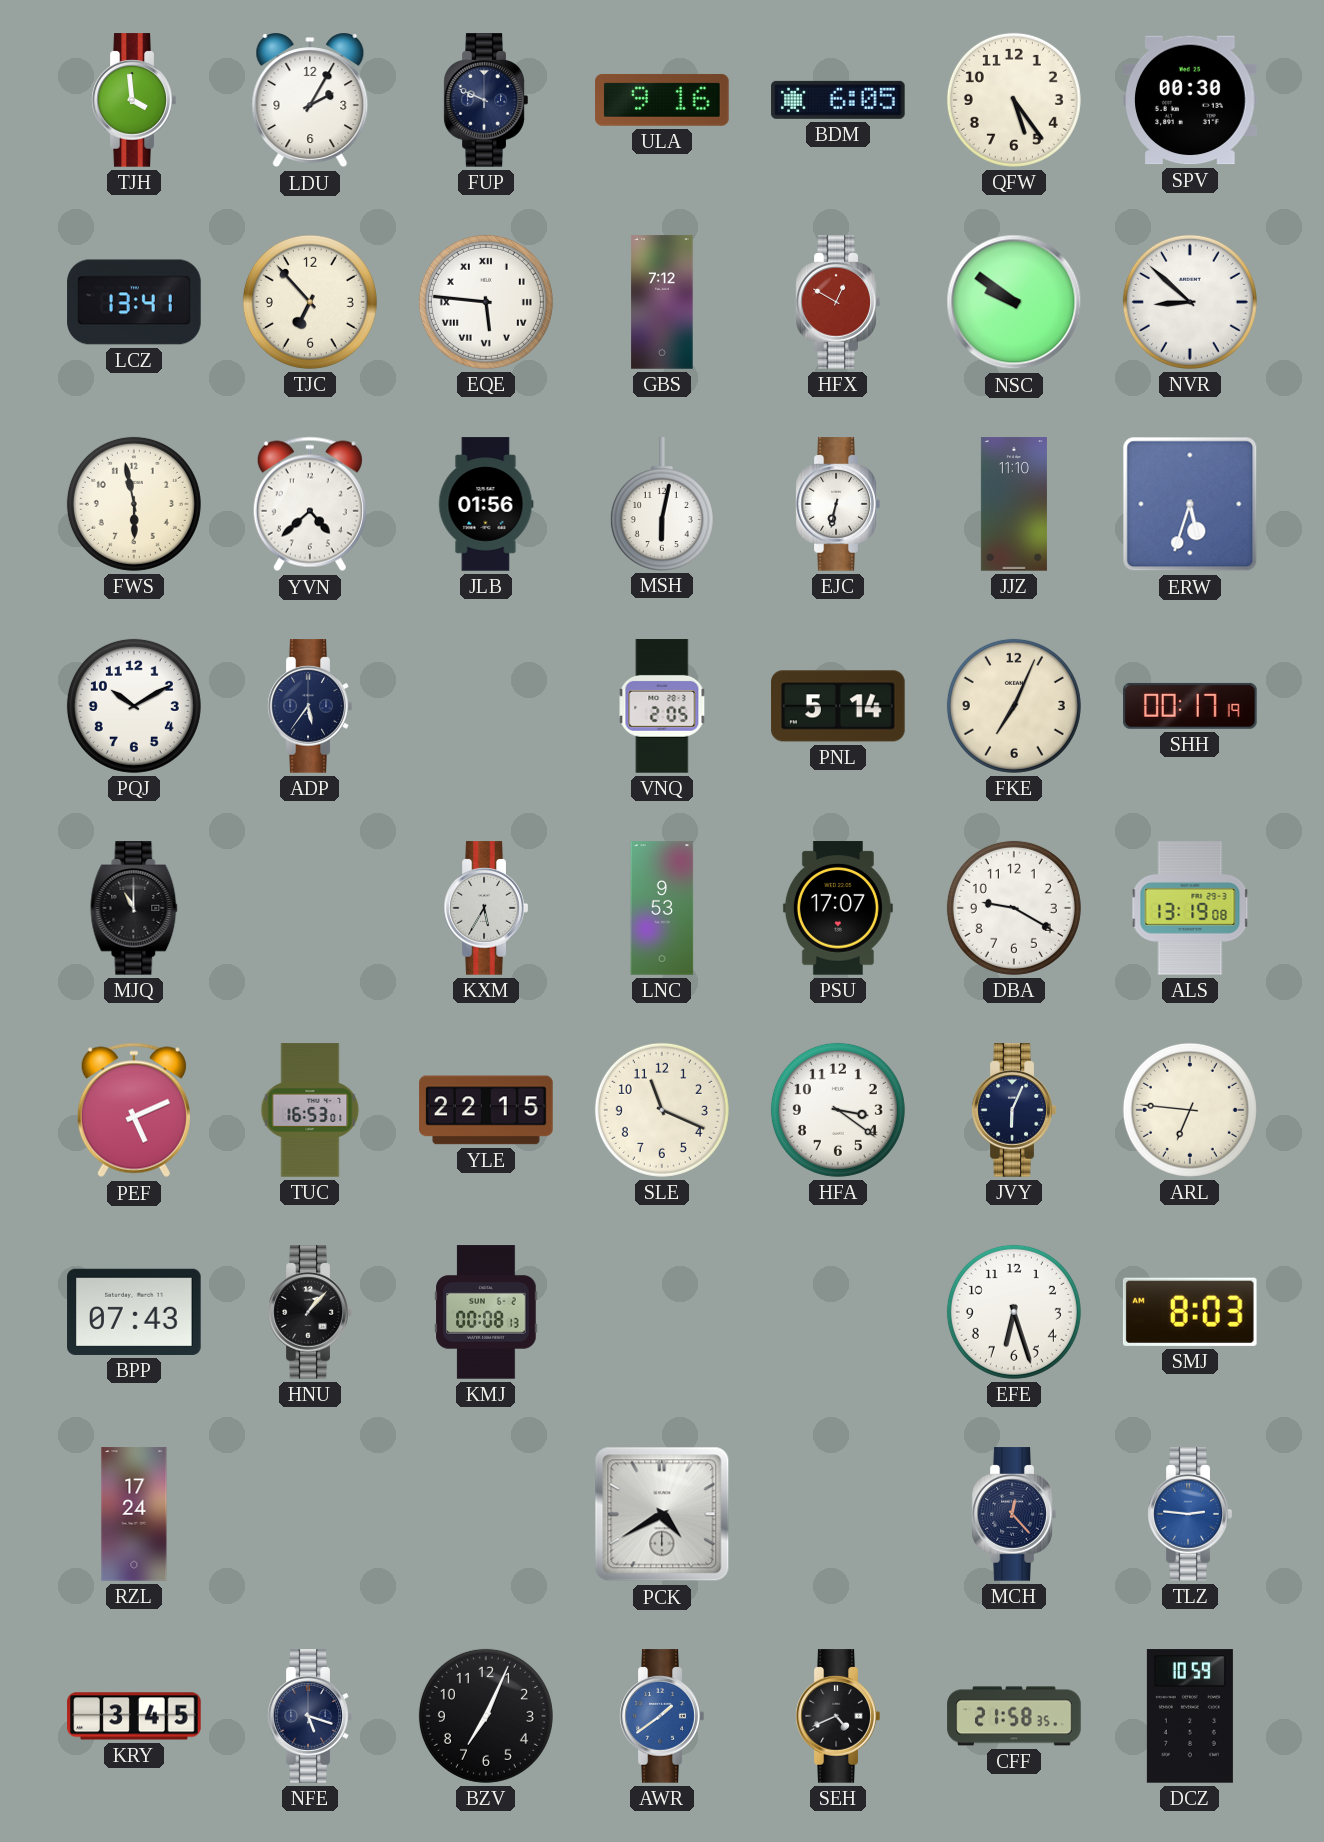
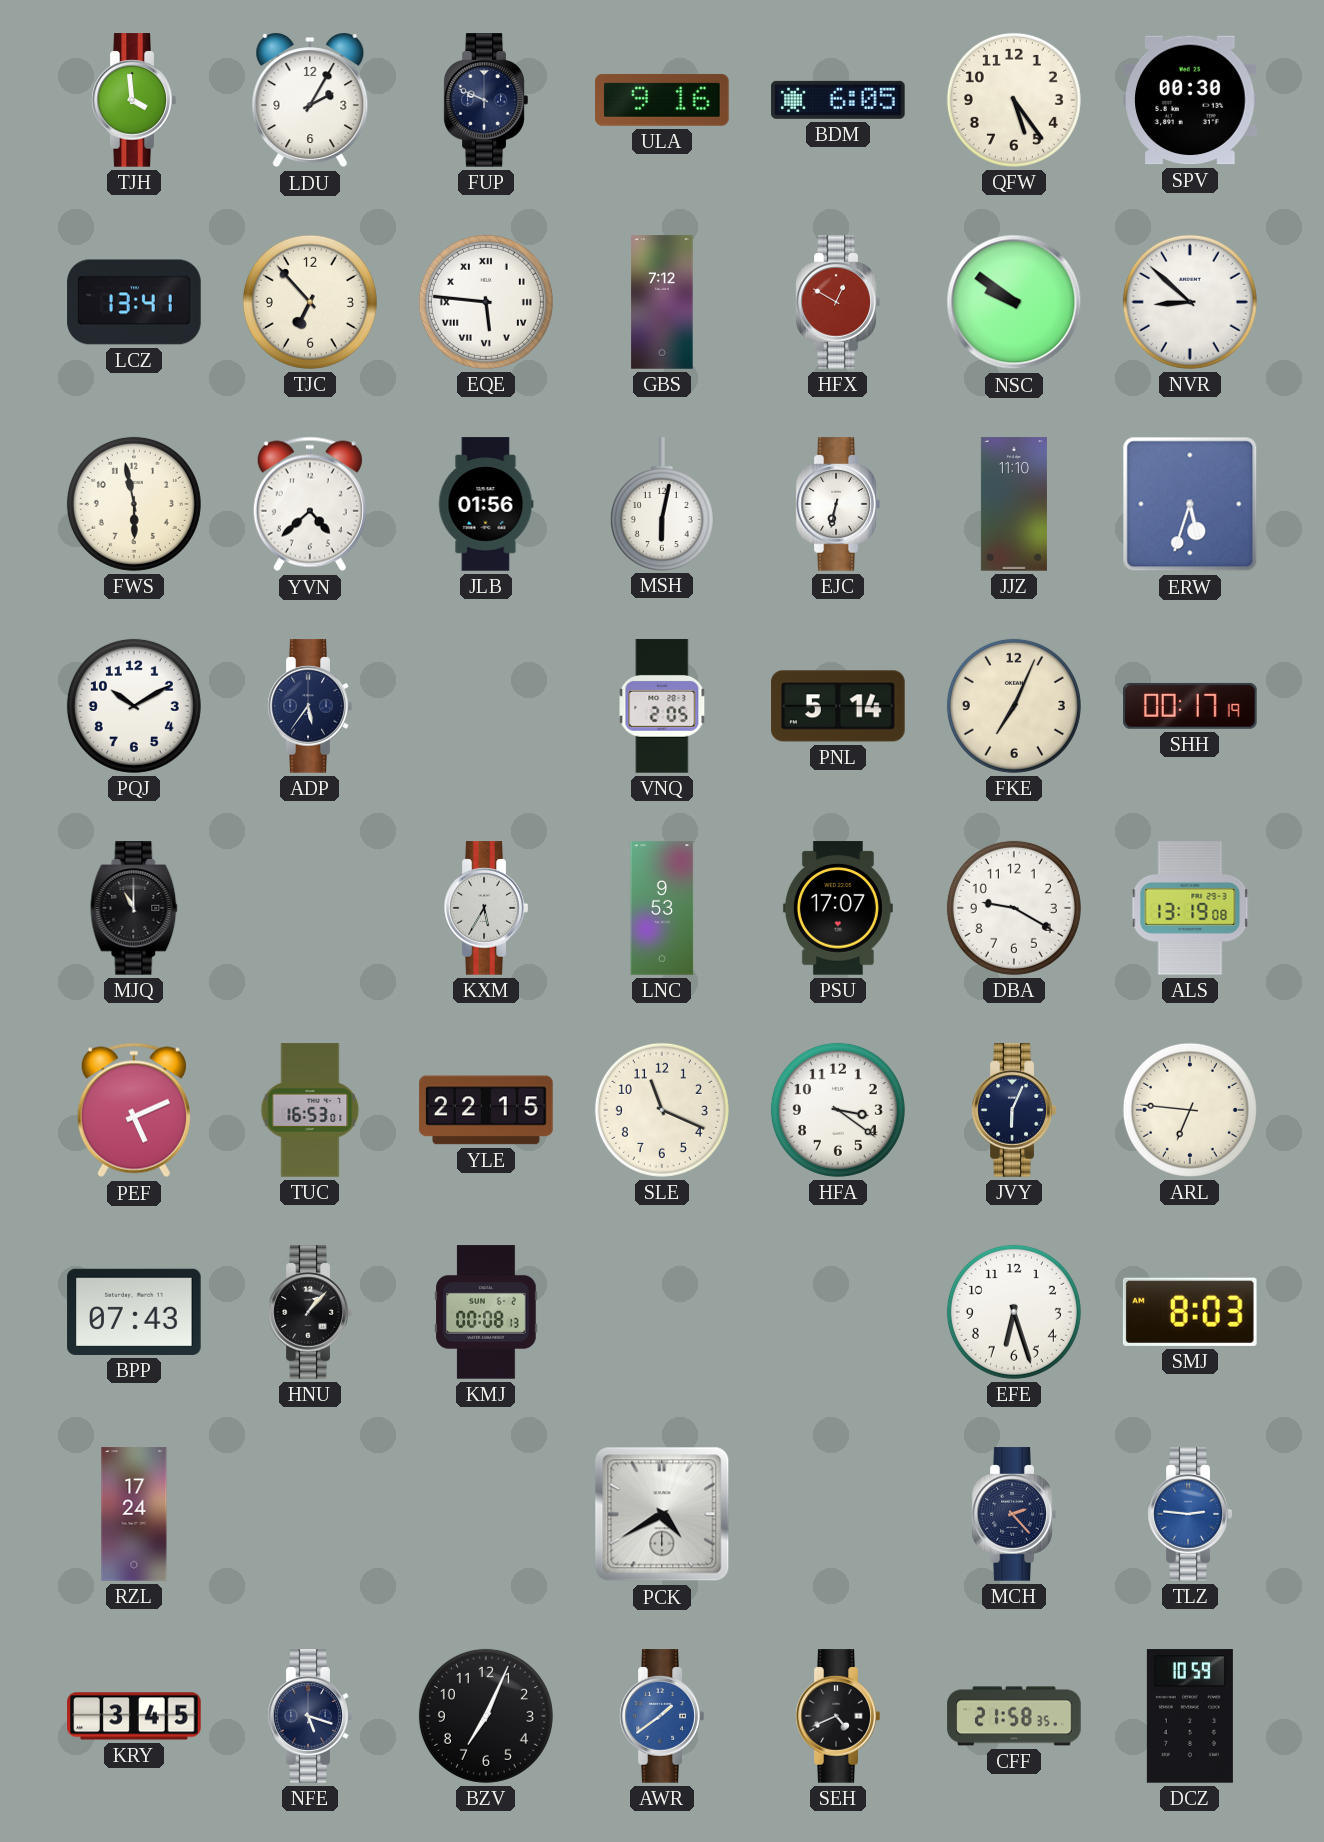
MCH: 12:23 -> 2:23 (1014, 1514)
